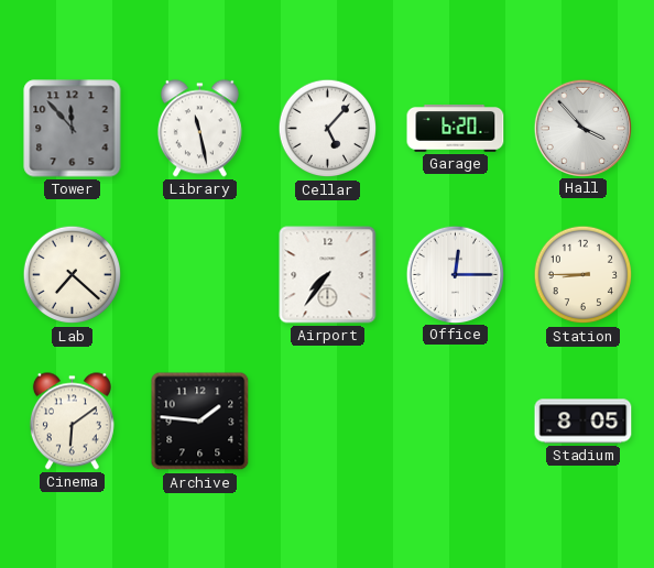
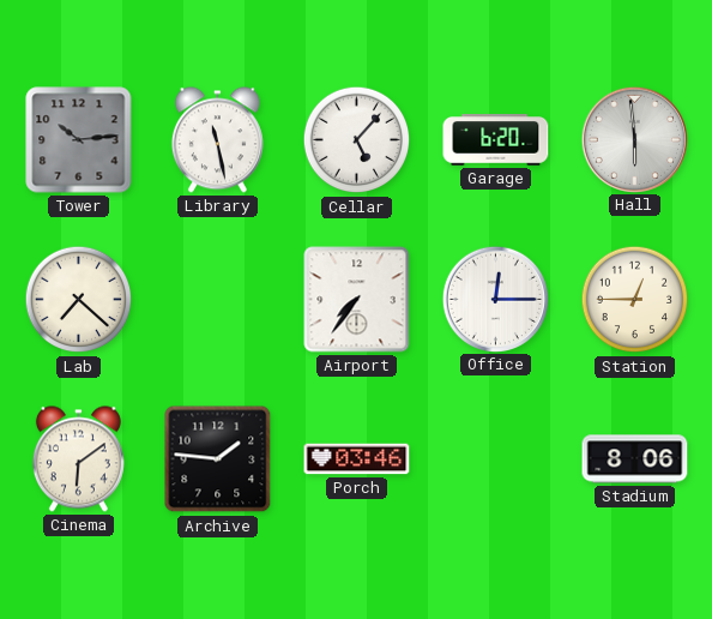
Tower: 11:53 -> 10:14 (79, 140)
Hall: 3:53 -> 5:59 (634, 139)
Station: 8:45 -> 12:45 (635, 300)
Porch: none -> 03:46 (357, 459)
Stadium: 8:05 -> 8:06 (635, 459)
